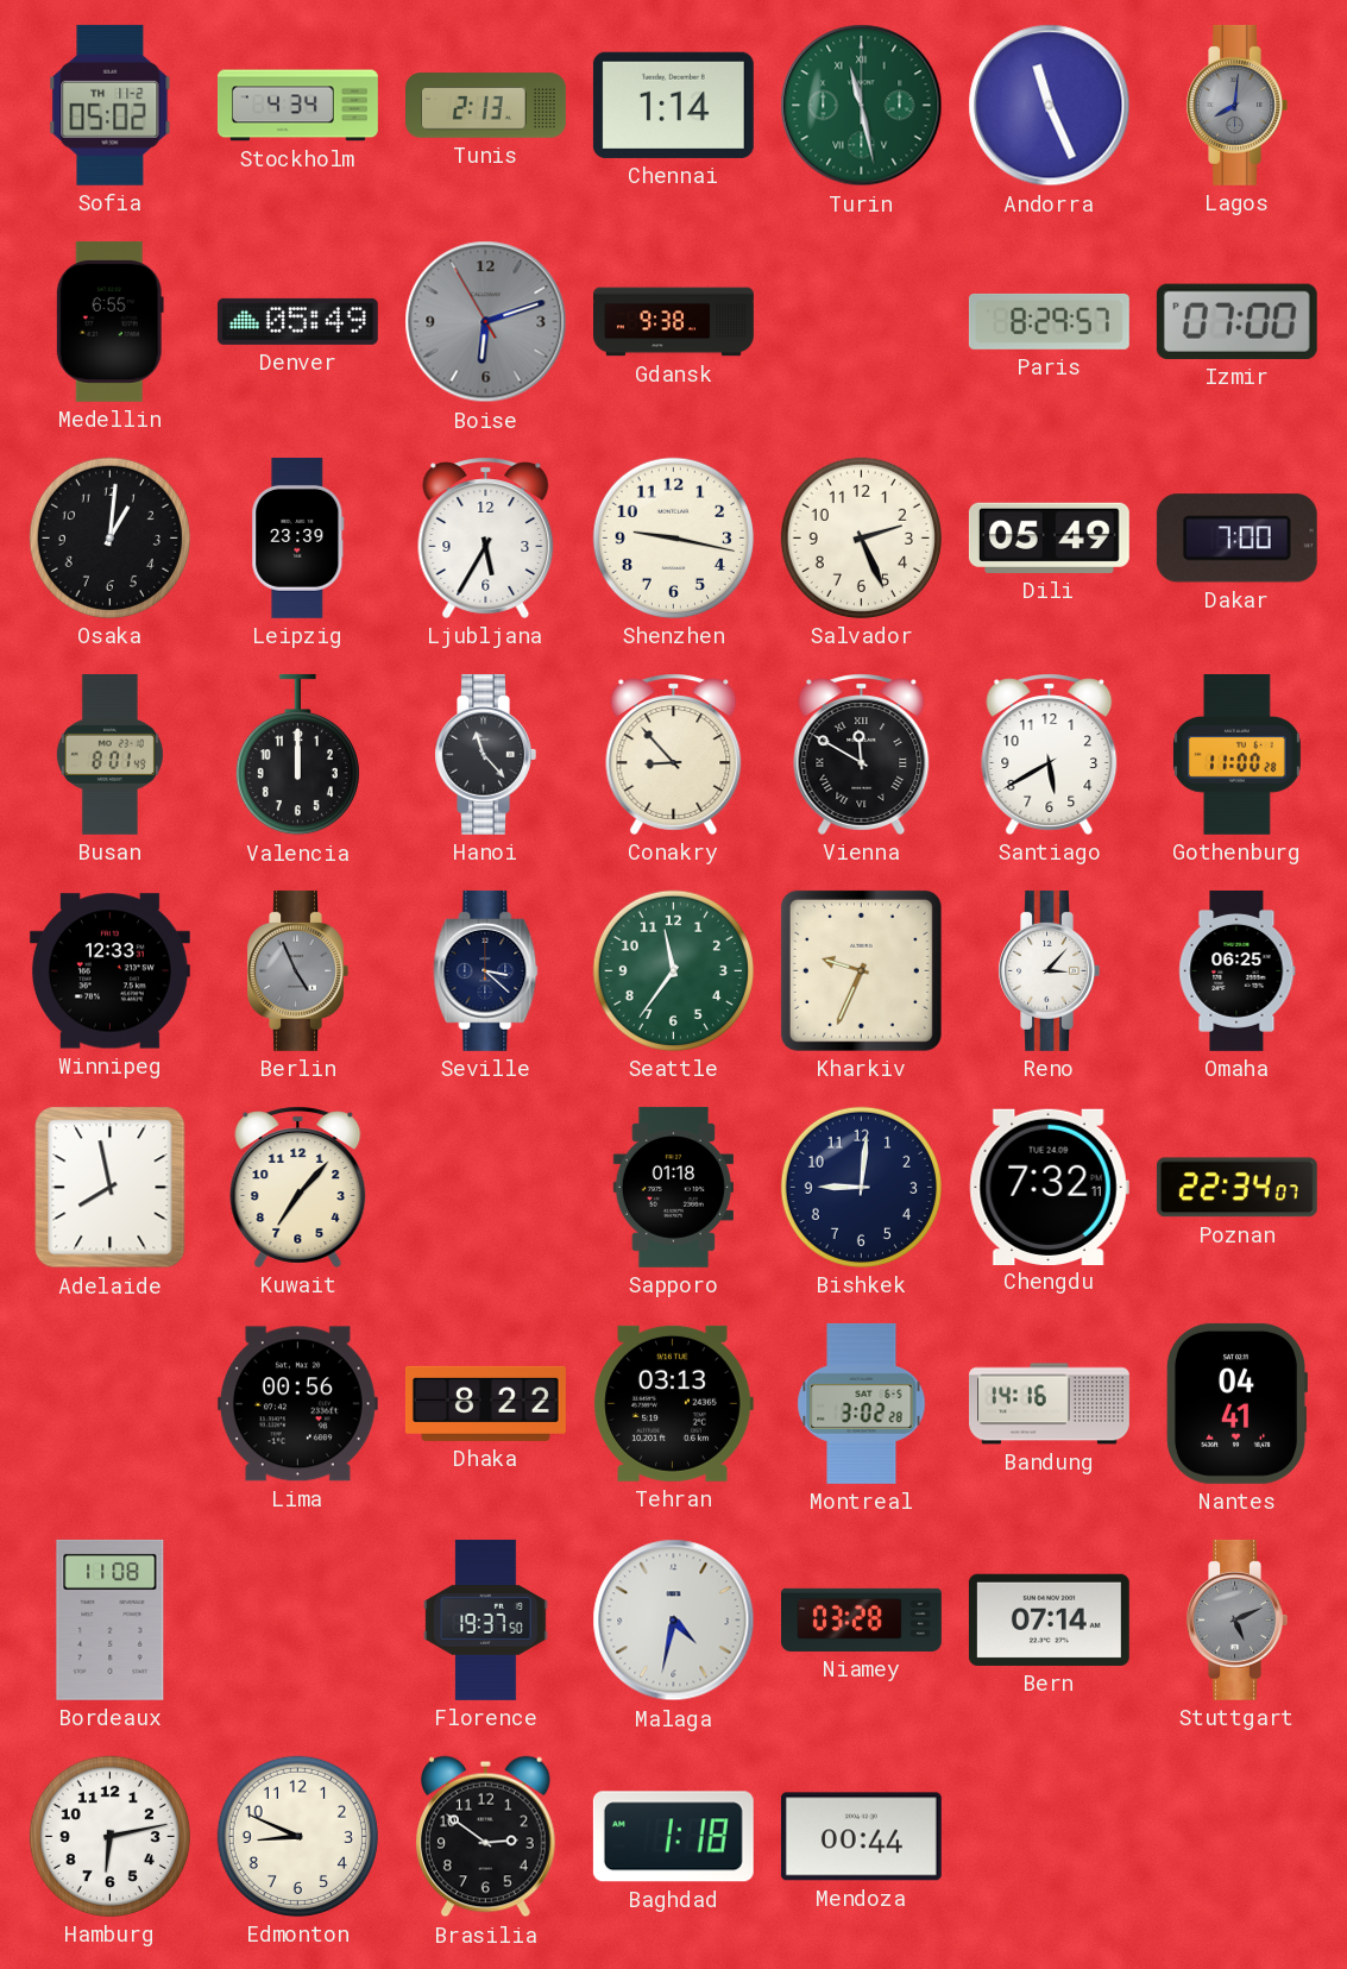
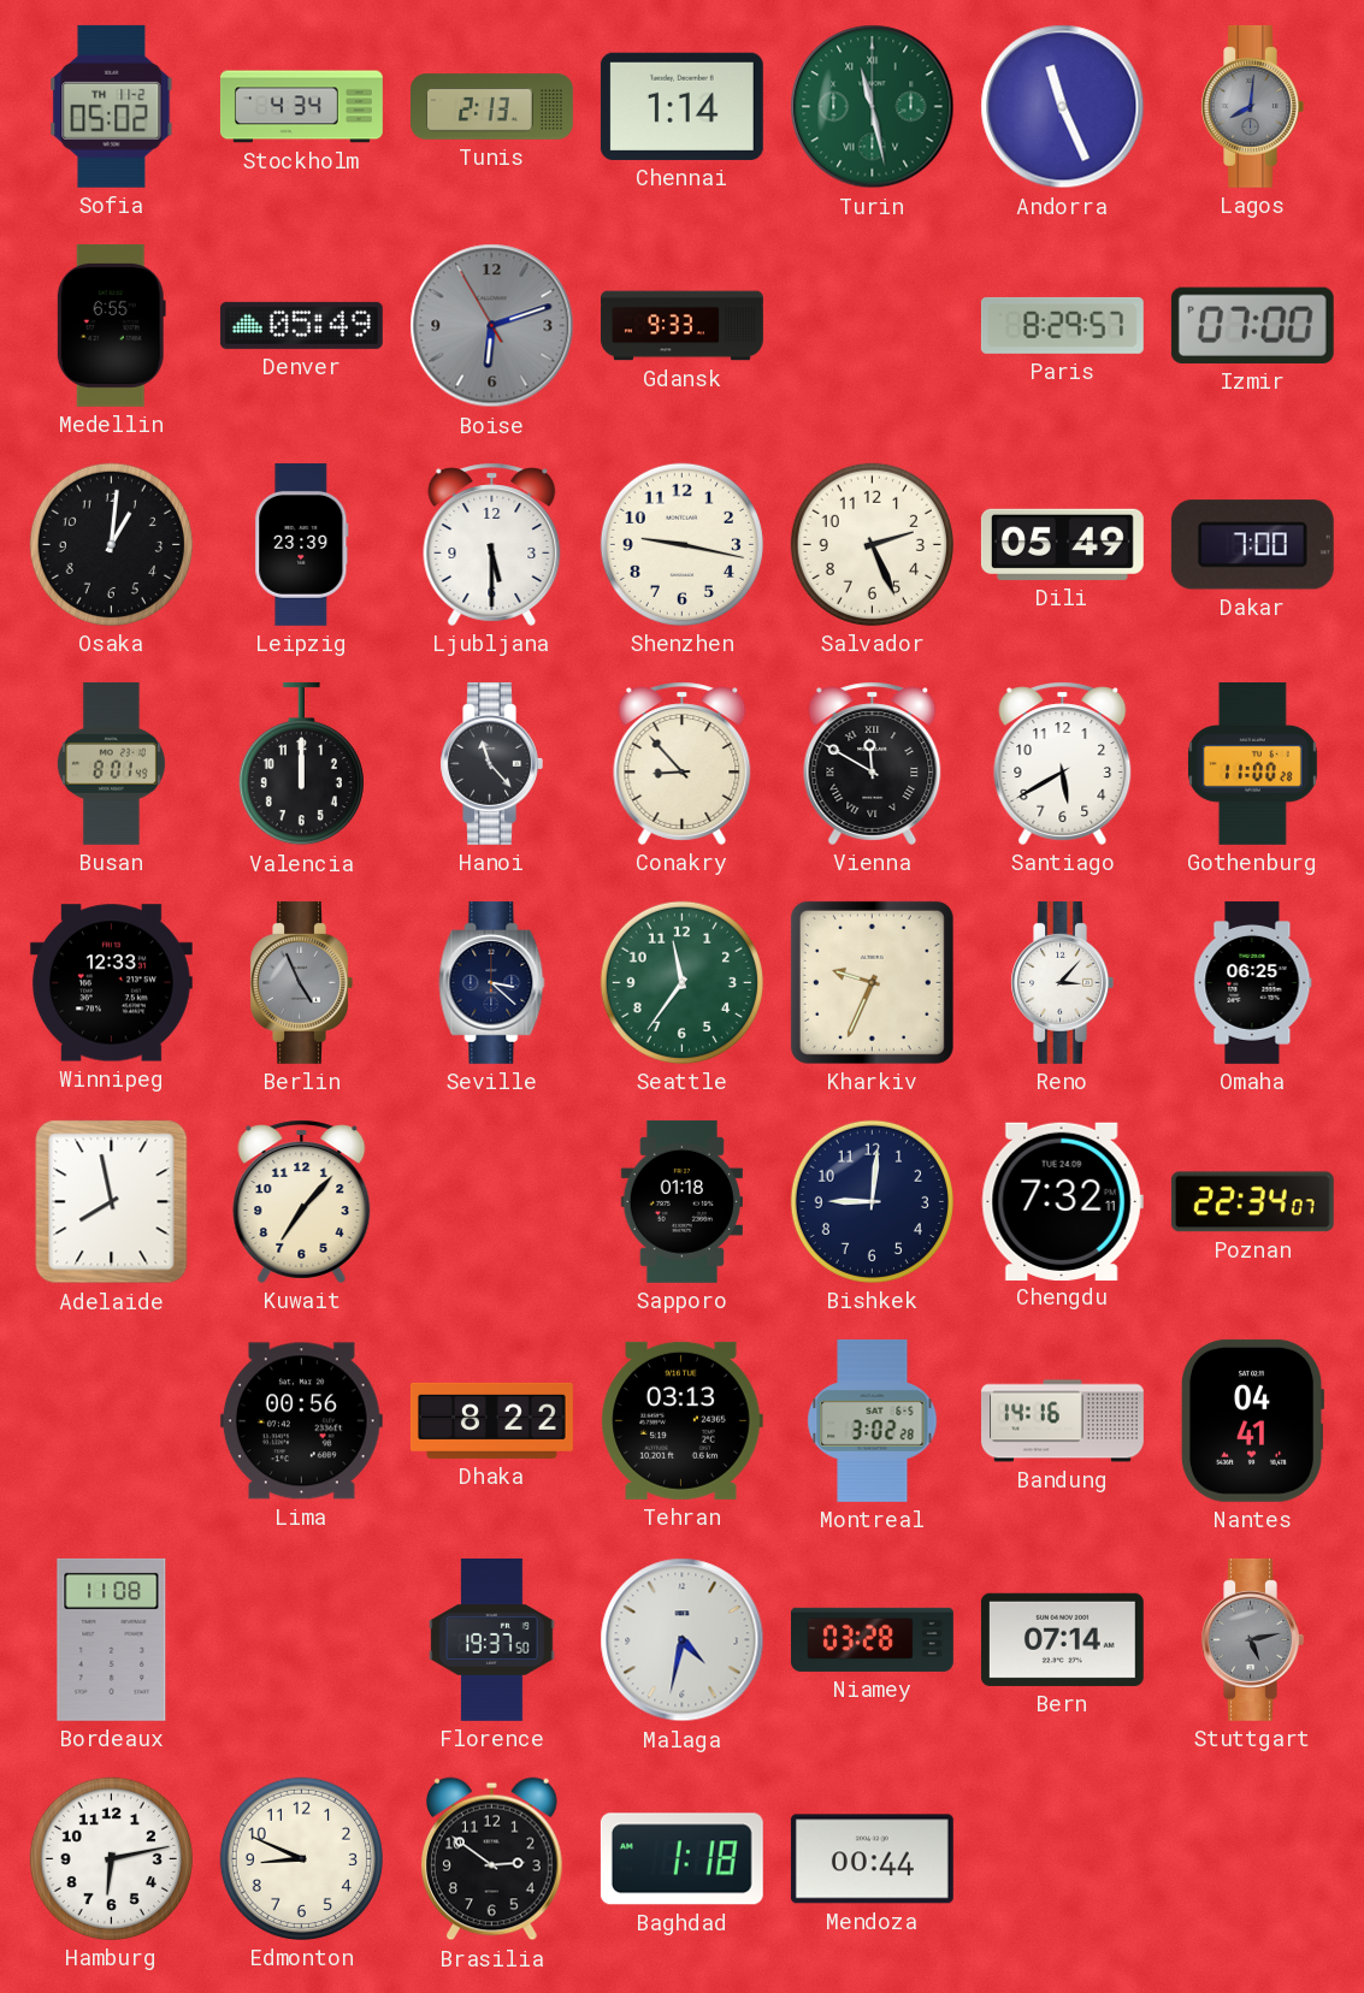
Gdansk: 9:38 -> 9:33 (683, 326)
Ljubljana: 5:35 -> 5:30 (492, 544)
Stuttgart: 5:11 -> 5:13 (1252, 1639)
